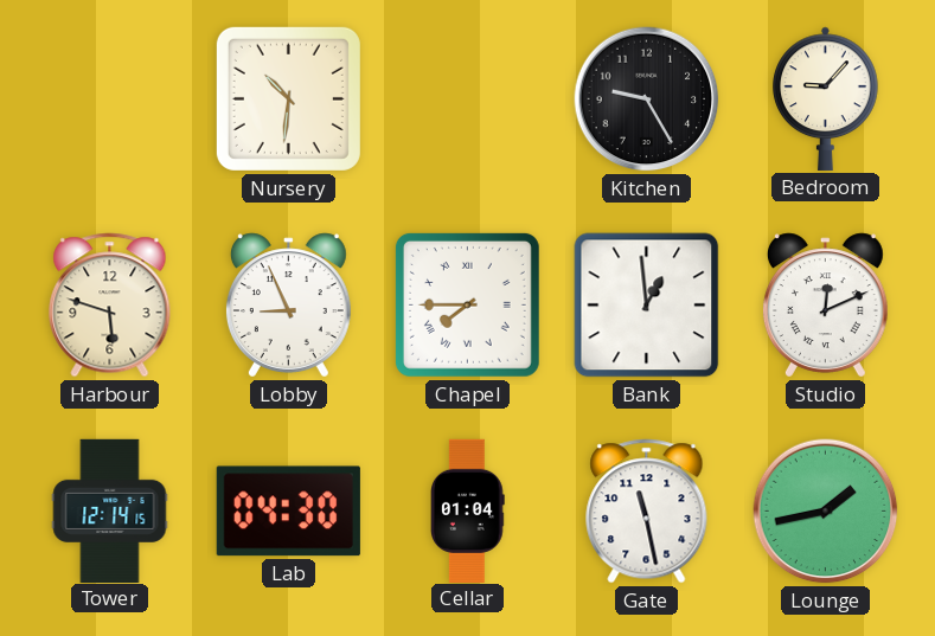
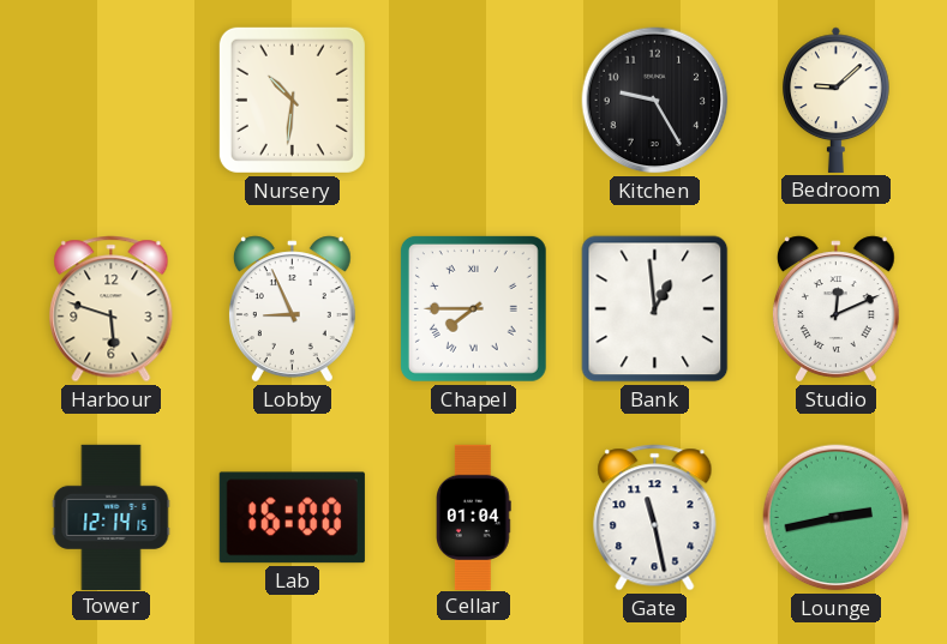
Bedroom: 9:07 -> 9:08 (837, 100)
Lab: 04:30 -> 16:00 (292, 518)
Lounge: 1:43 -> 2:43 (837, 518)
